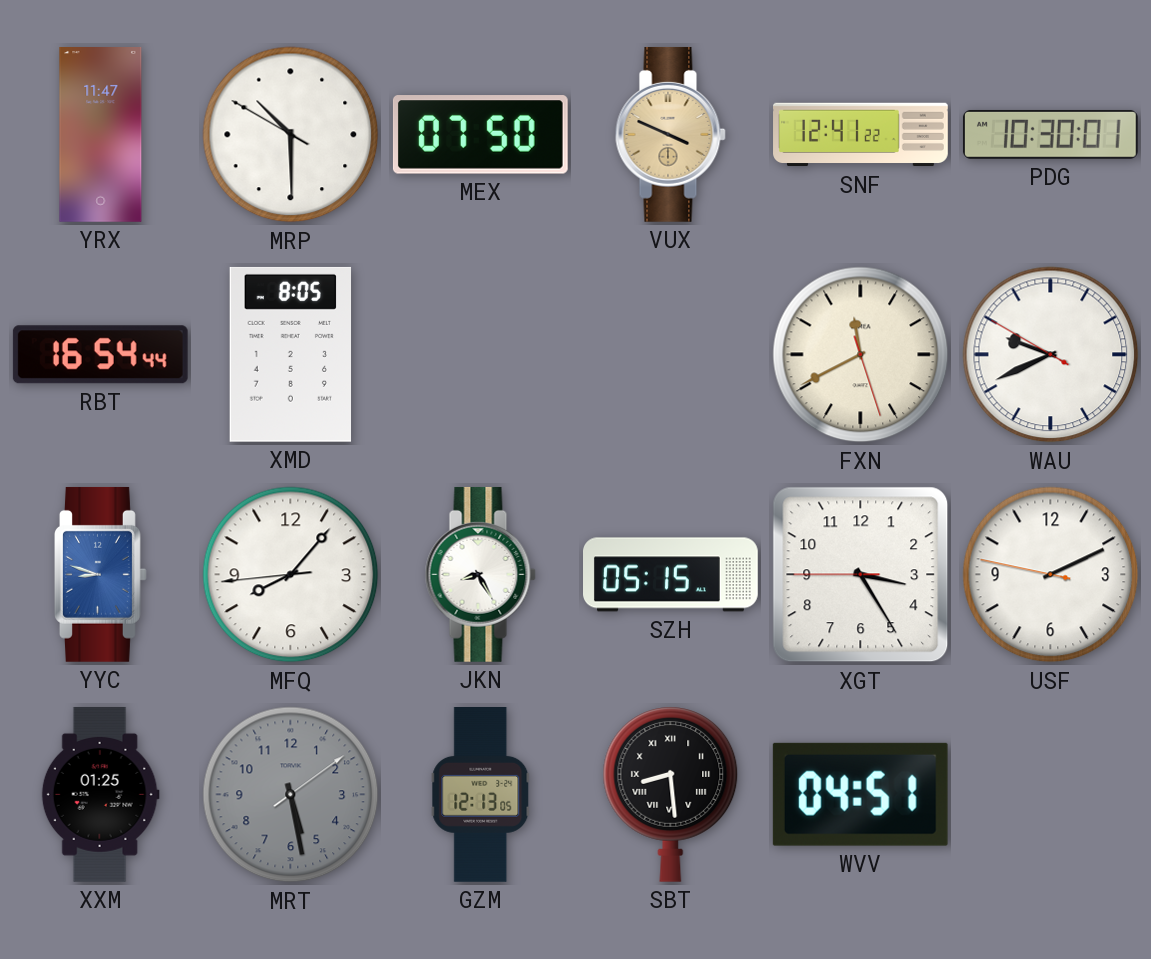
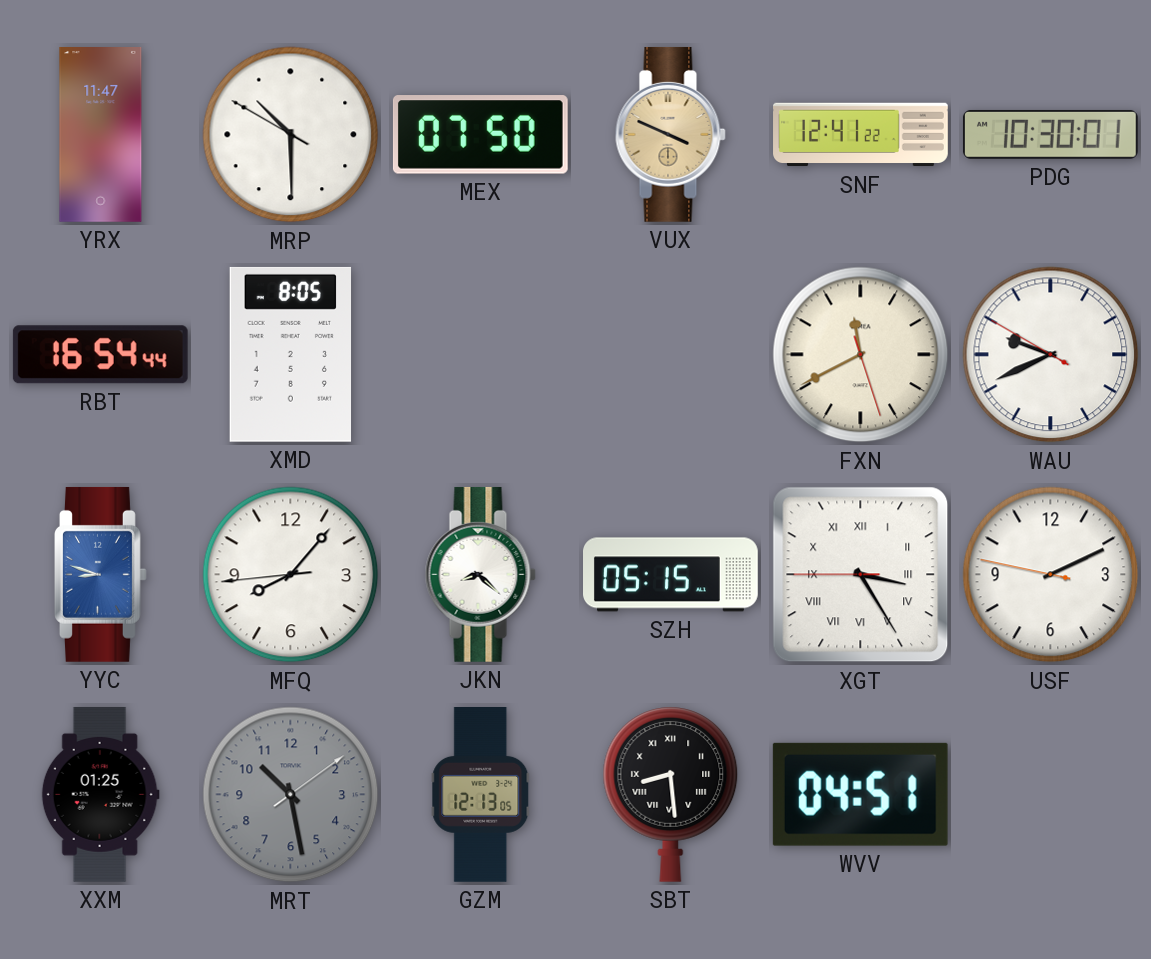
JKN: 8:25 -> 8:22 (480, 574)
XGT numerals: Arabic -> Roman (861, 575)
MRT: 5:28 -> 10:28 (291, 795)
